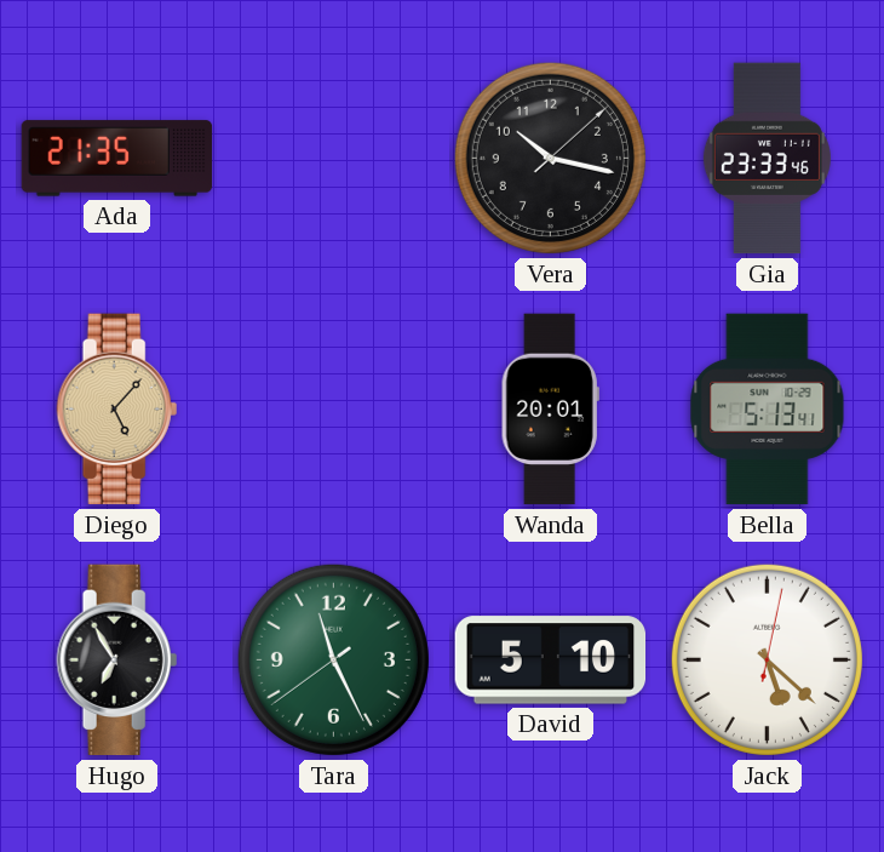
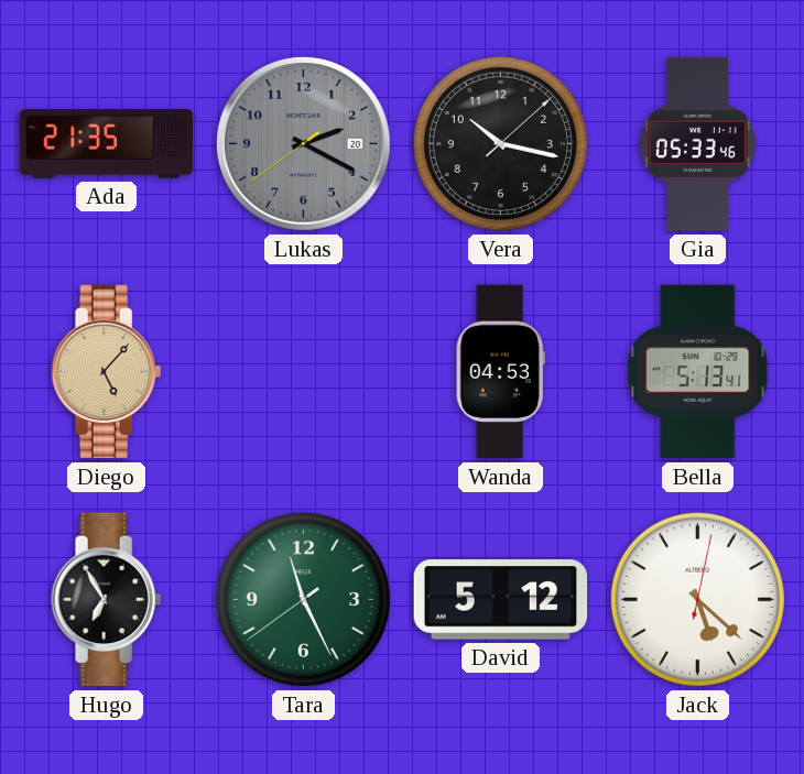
Lukas: none -> 2:19 (303, 143)
Gia: 23:33 -> 05:33 (697, 144)
Wanda: 20:01 -> 04:53 (500, 372)
David: 5:10 -> 5:12 (501, 600)
